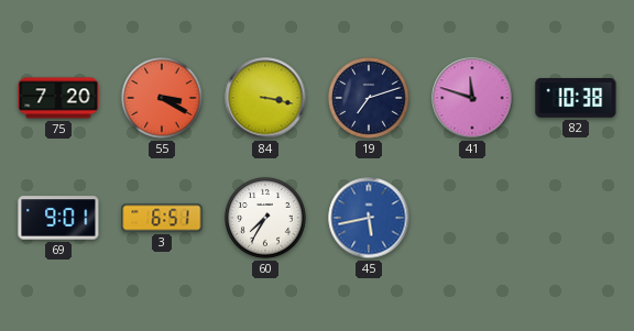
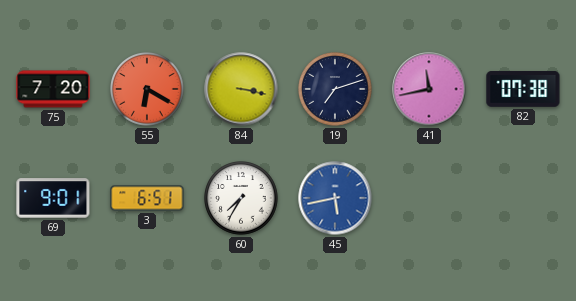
55: 3:20 -> 6:20 (147, 89)
41: 11:48 -> 11:43 (429, 89)
82: 10:38 -> 07:38 (523, 90)
